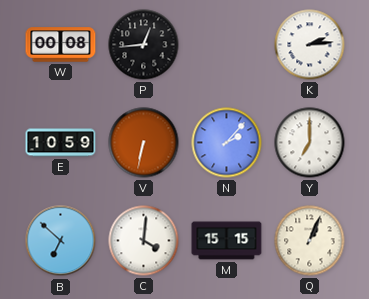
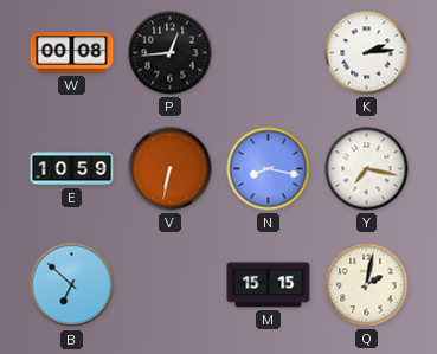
N: 2:07 -> 8:17 (269, 169)
Y: 7:00 -> 7:17 (367, 169)
C: 4:01 -> none (144, 241)
Q: 1:04 -> 2:02 (367, 285)
